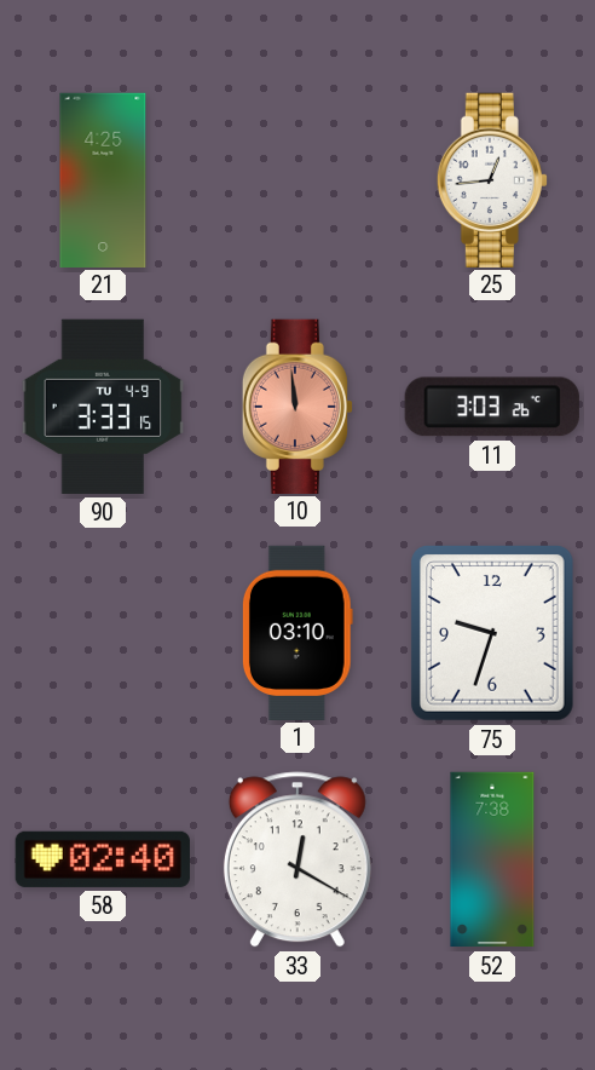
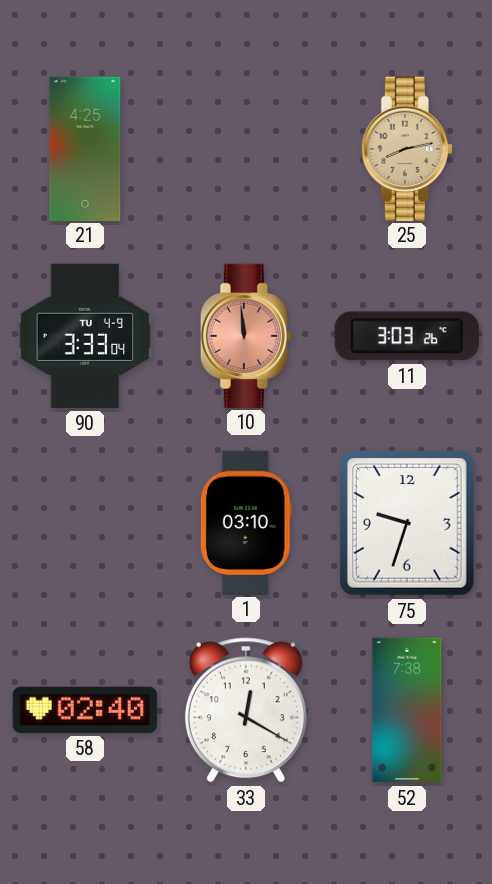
25: 12:44 -> 8:13 (407, 148)
25 dial: white -> champagne (407, 148)
90: 3:33:15 -> 3:33:04 (85, 336)
